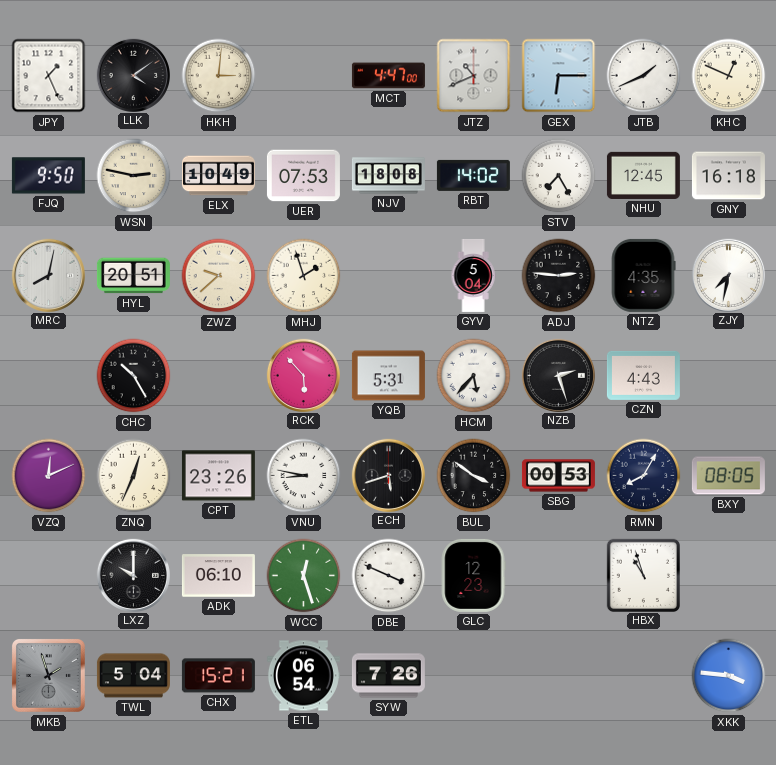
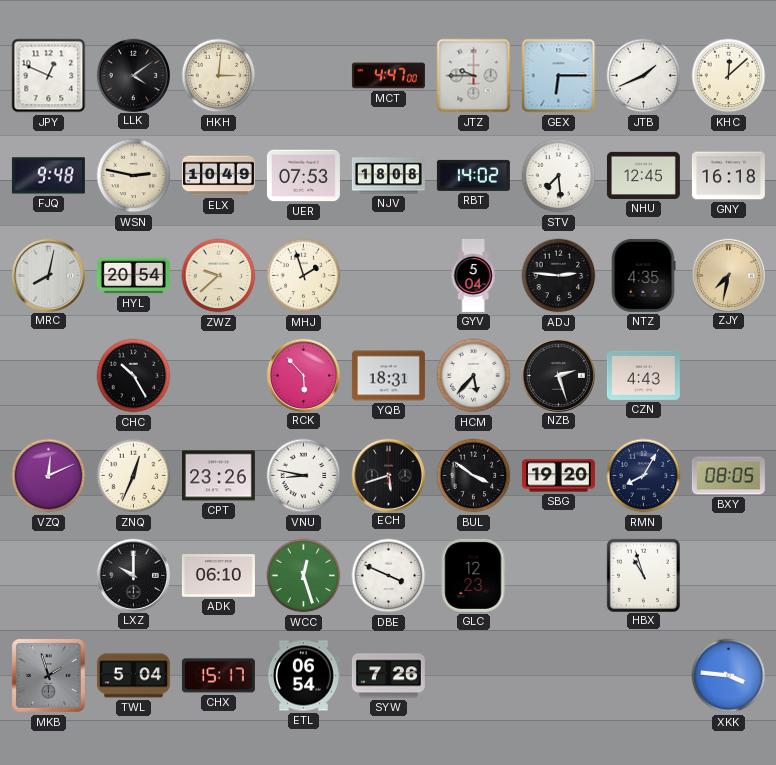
JPY: 1:26 -> 12:49 (49, 76)
JTZ: 10:41 -> 9:45 (474, 76)
KHC: 12:49 -> 12:08 (729, 76)
FJQ: 9:50 -> 9:48 (48, 176)
STV: 7:25 -> 7:29 (559, 176)
HYL: 20:51 -> 20:54 (133, 276)
ZJY dial: white -> champagne (728, 275)
YQB: 5:31 -> 18:31 (388, 376)
SBG: 00:53 -> 19:20 (558, 476)
CHX: 15:21 -> 15:17 (218, 676)
